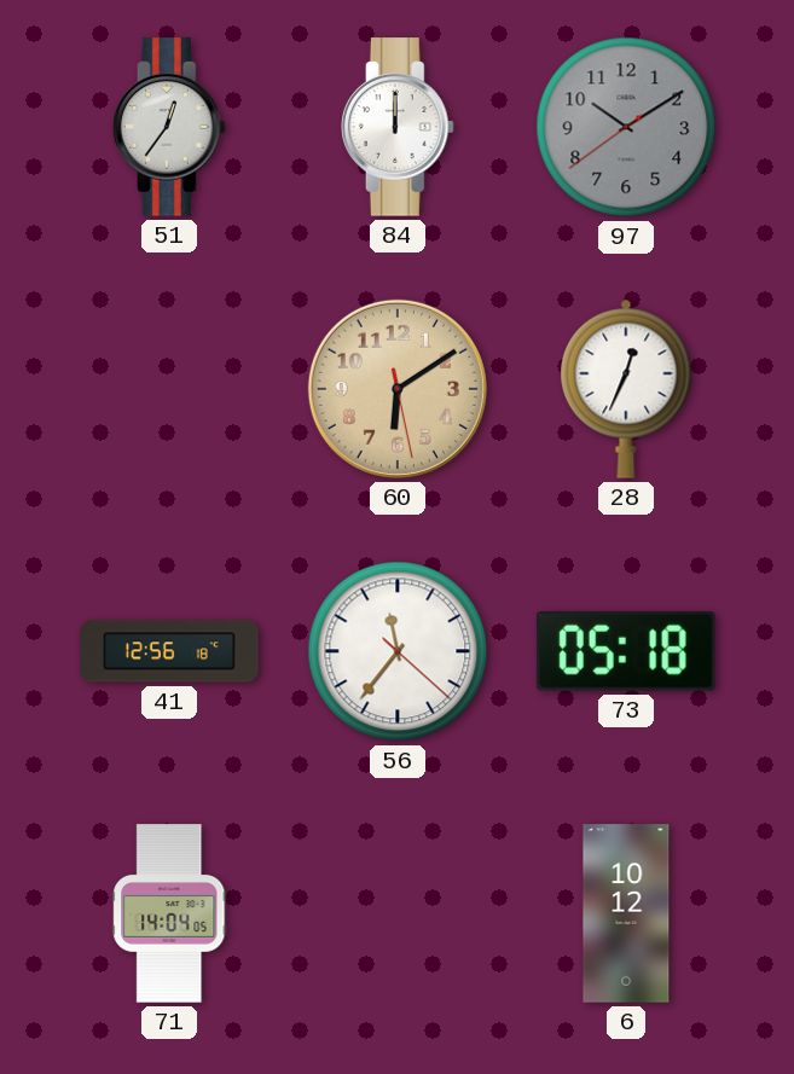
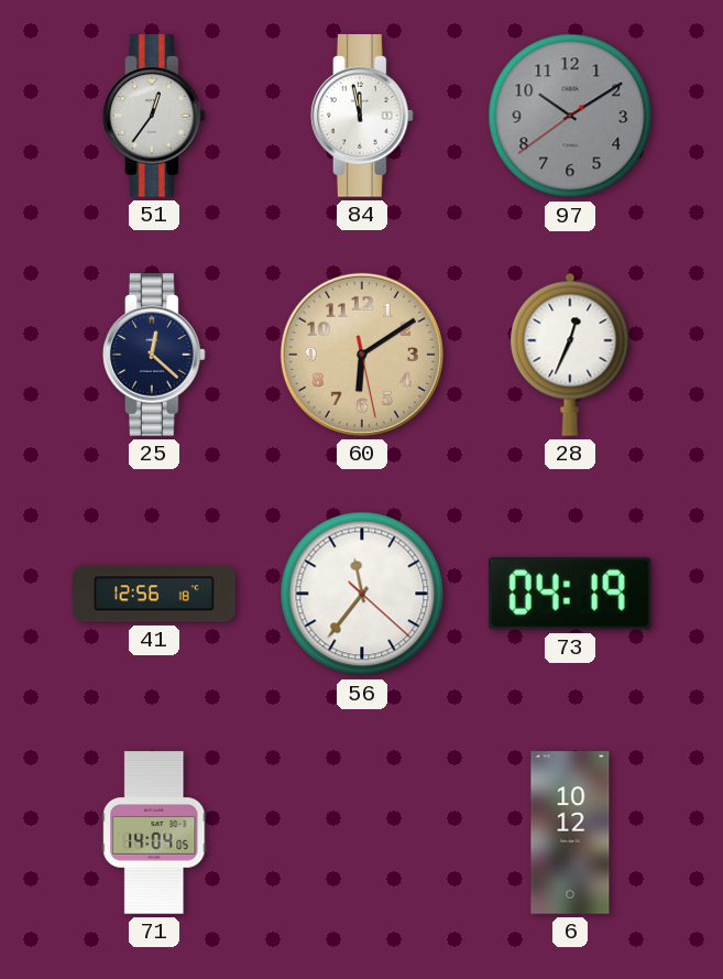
84: 12:00 -> 11:58 (362, 116)
25: none -> 12:22 (154, 355)
73: 05:18 -> 04:19 (570, 594)
